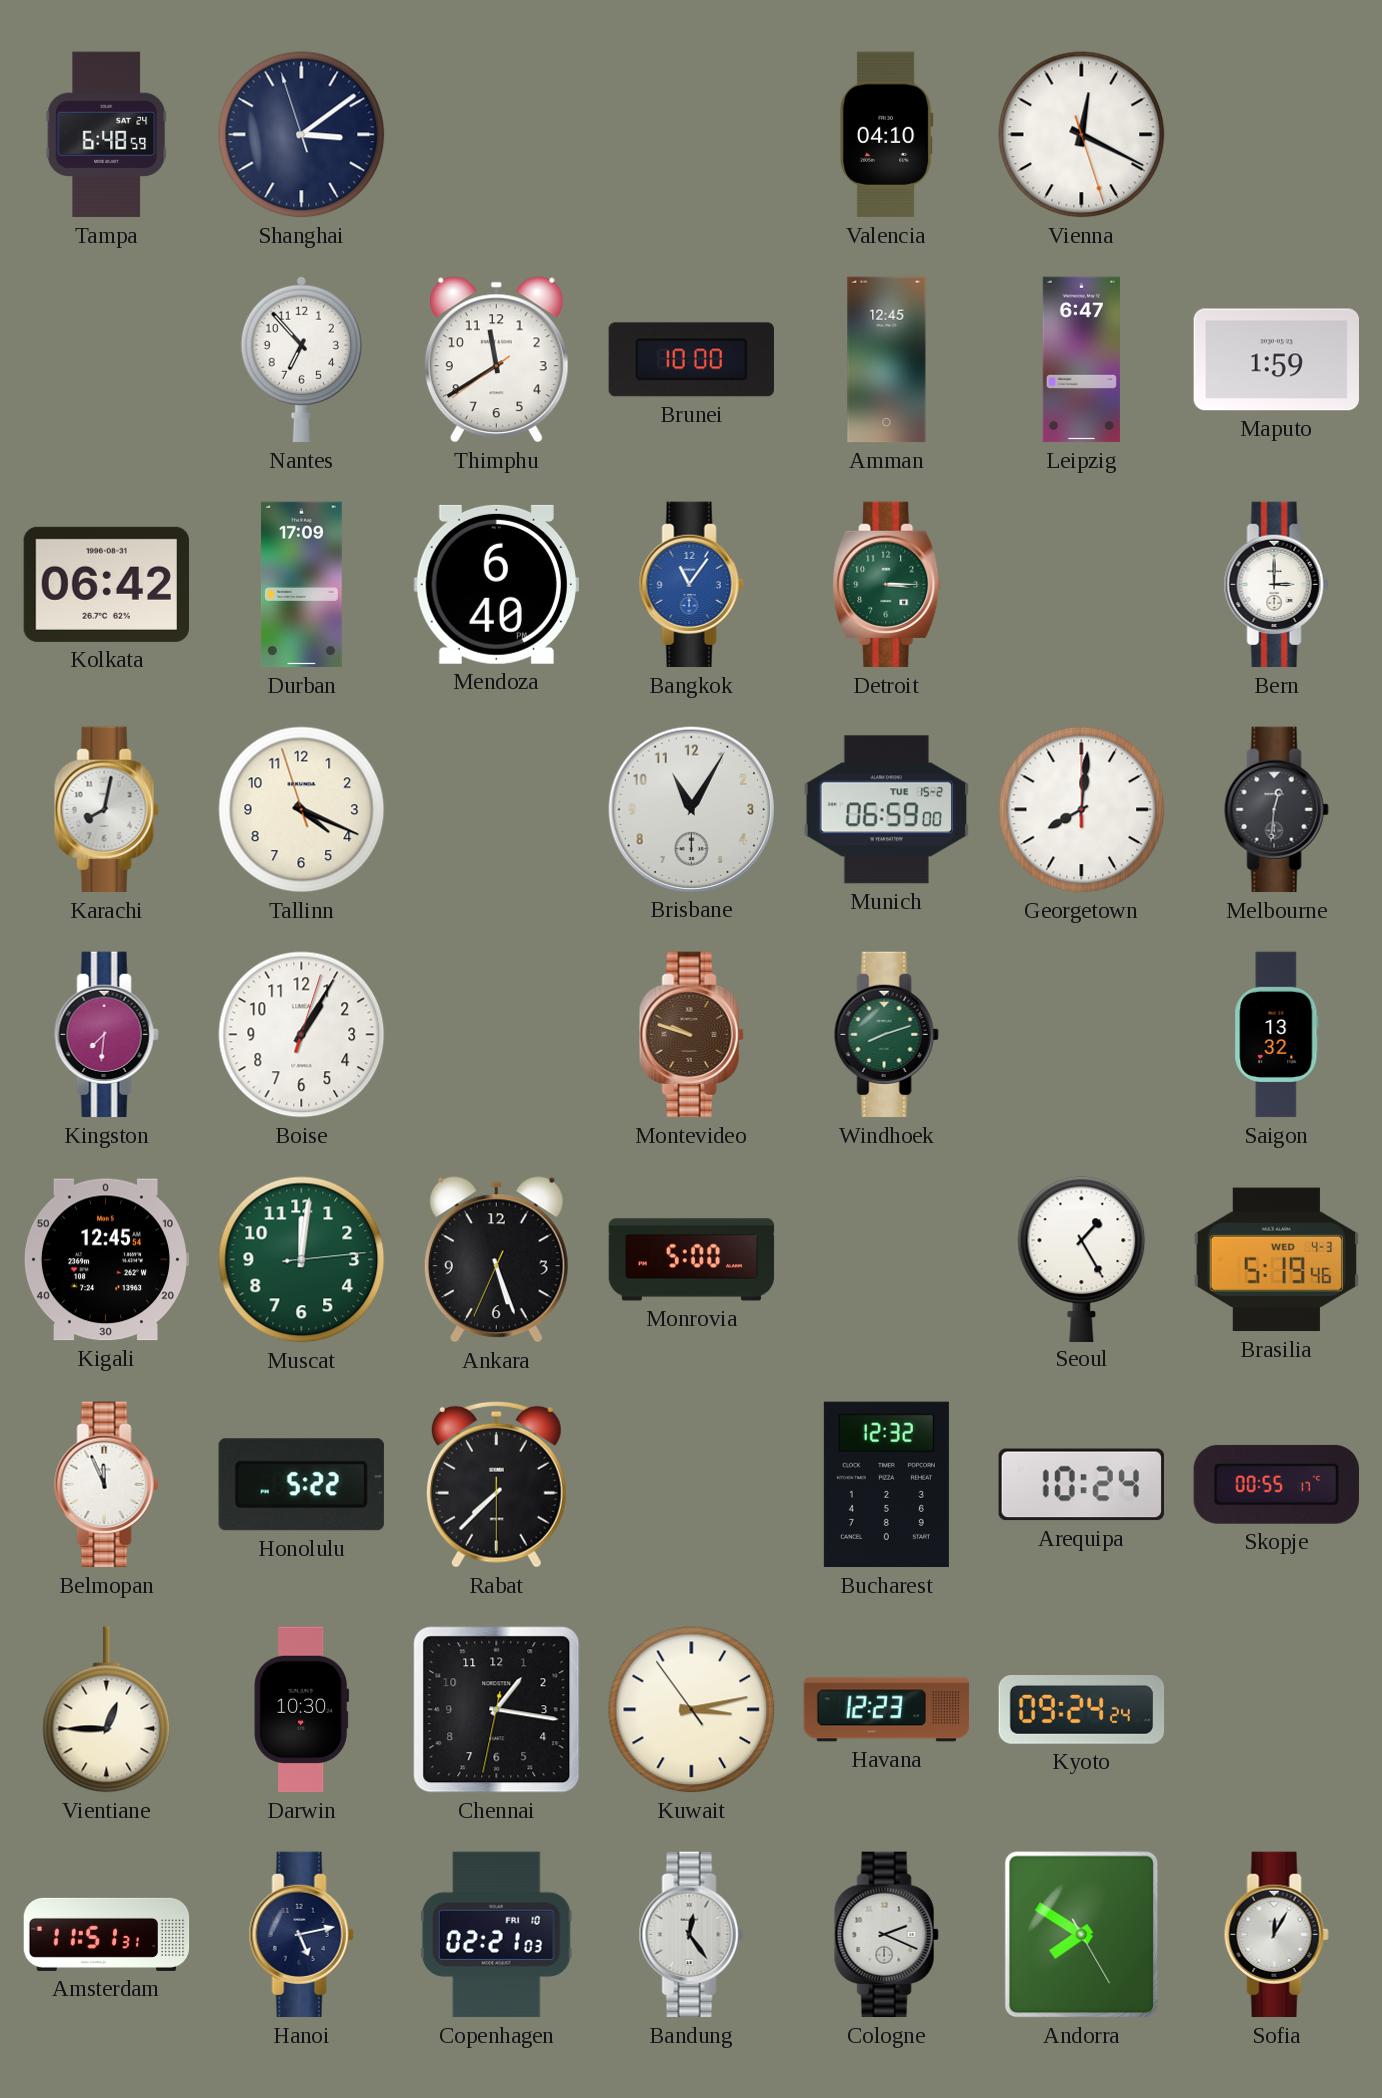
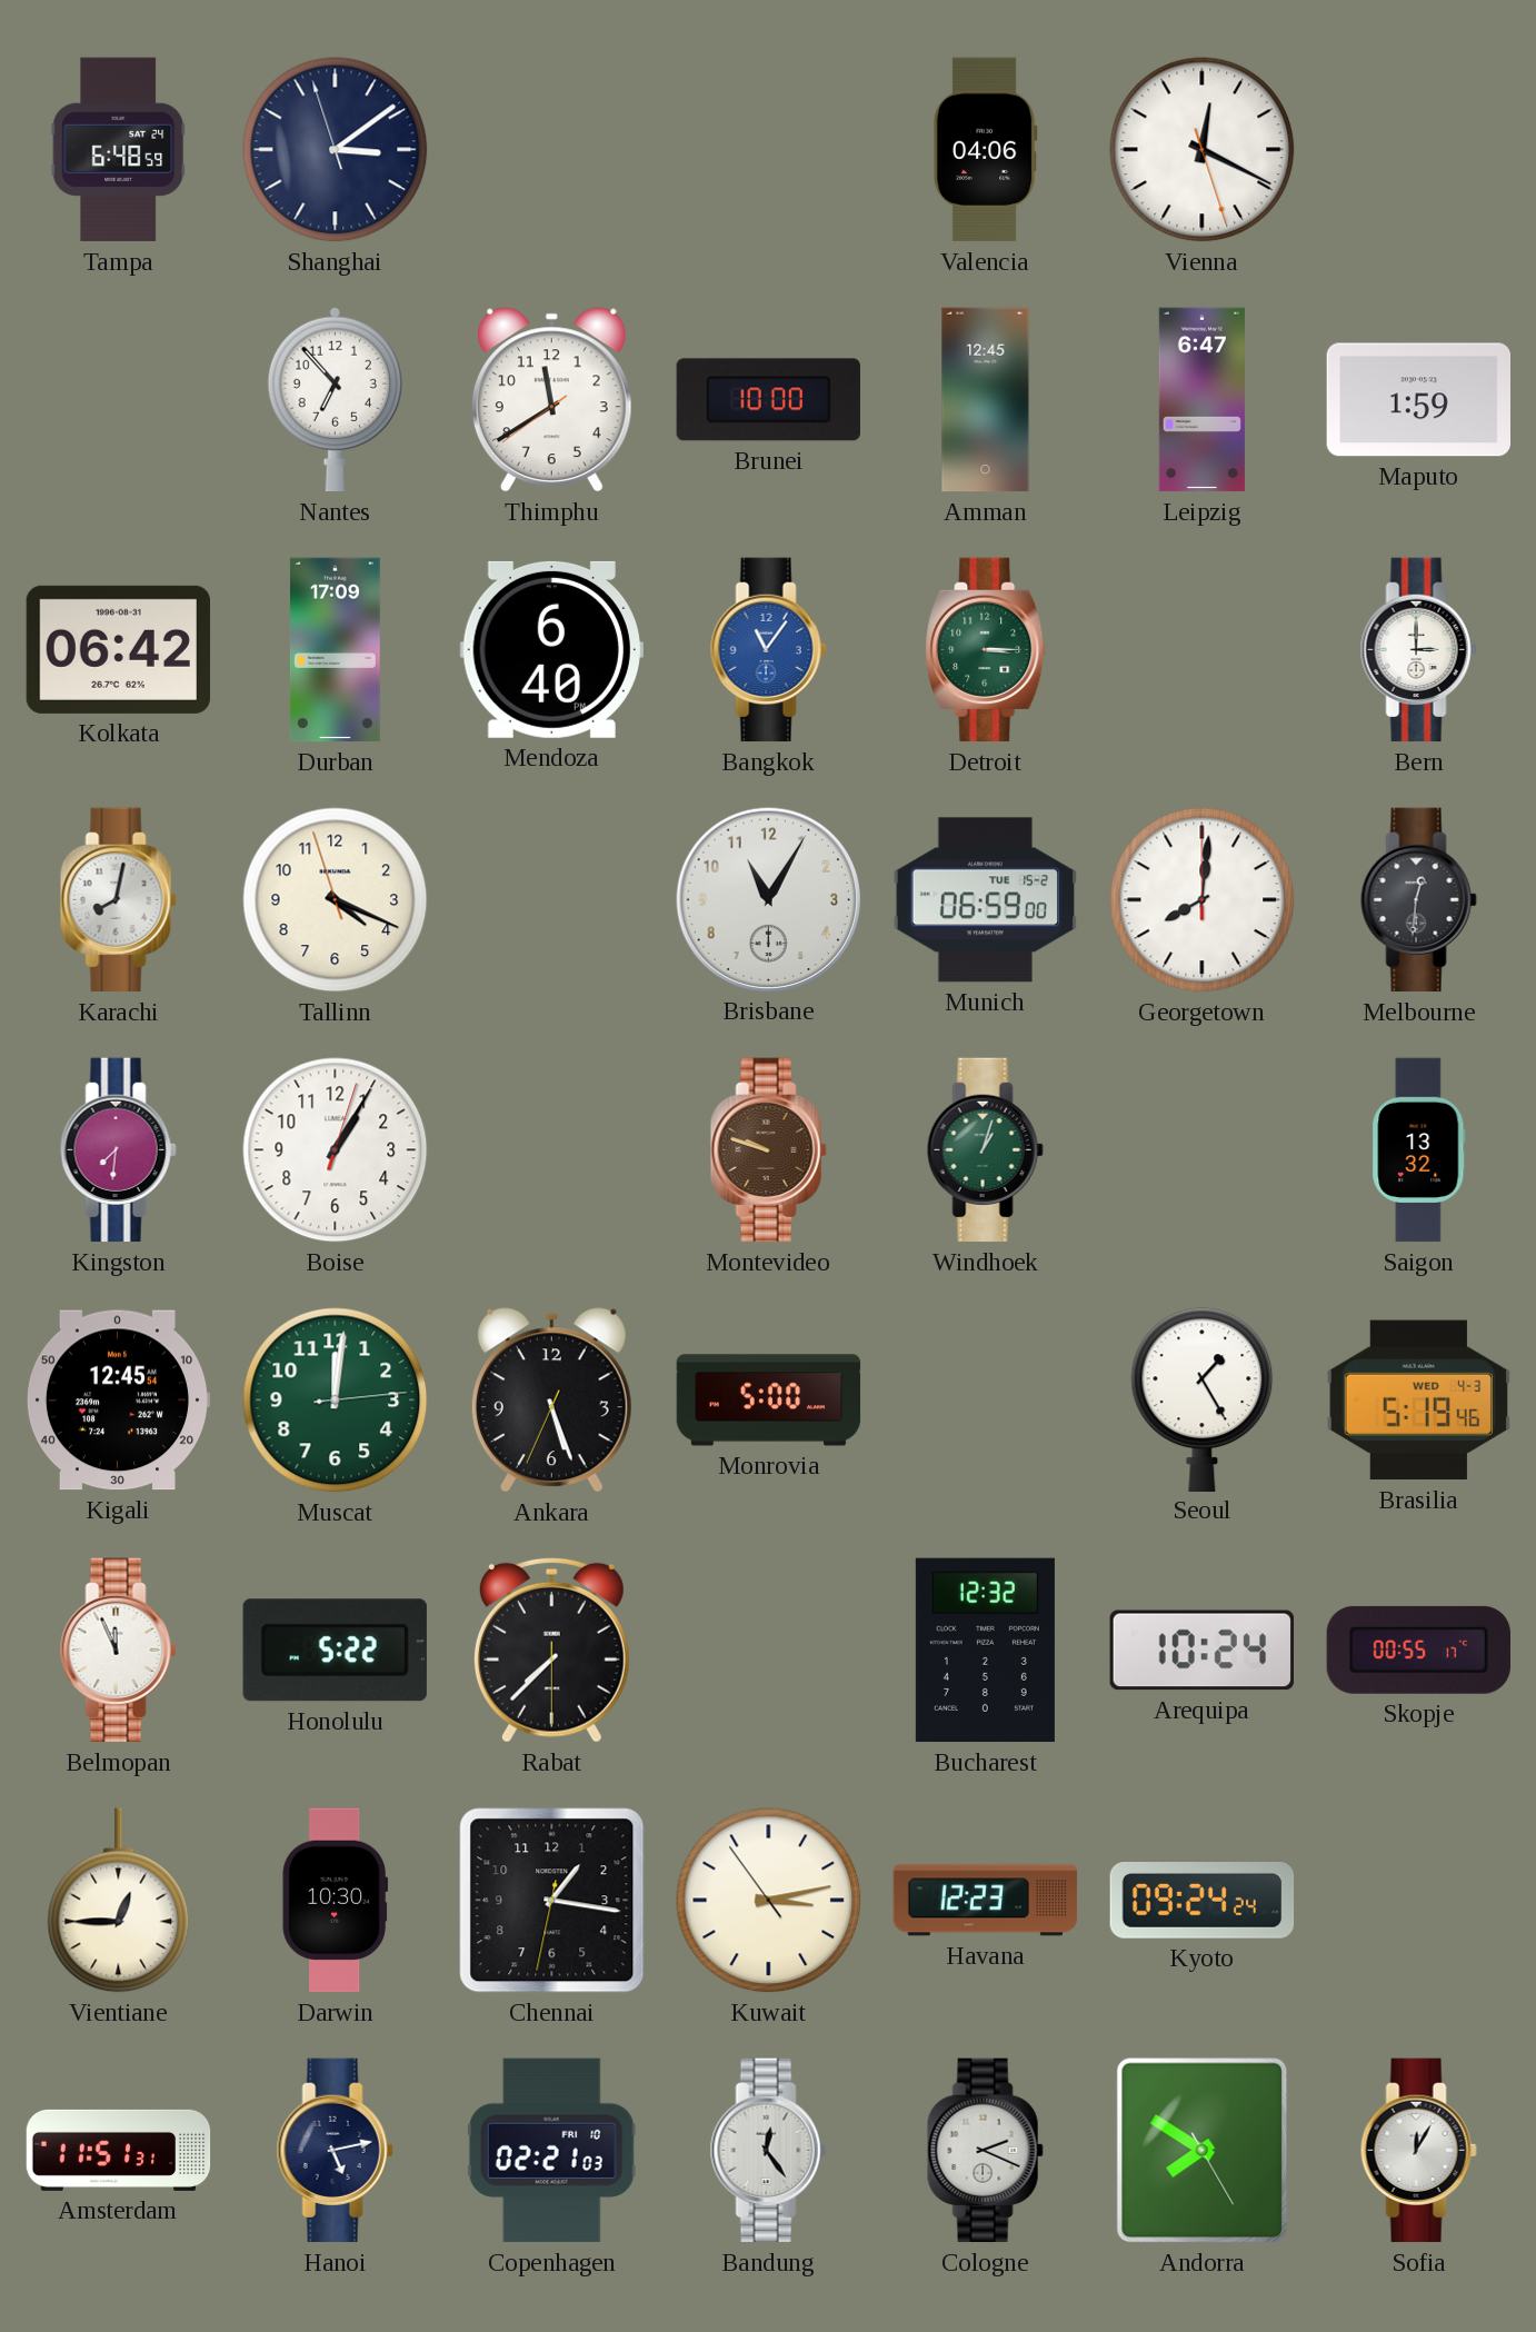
Valencia: 04:10 -> 04:06 (985, 150)
Windhoek: 8:12 -> 1:03 (985, 1150)
